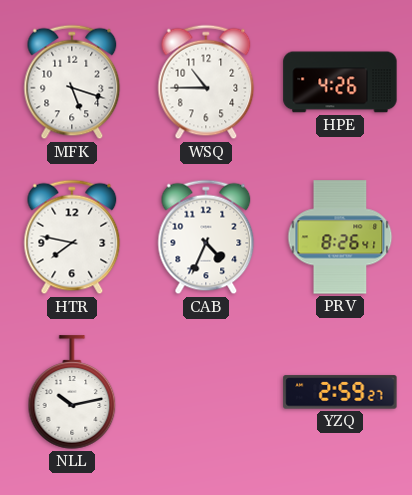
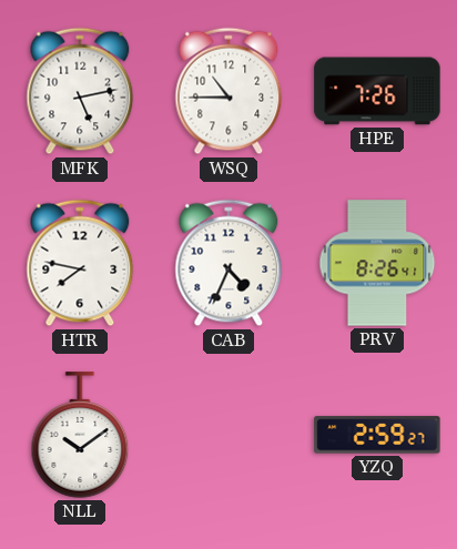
MFK: 5:18 -> 5:13 (80, 91)
HPE: 4:26 -> 7:26 (377, 91)
NLL: 10:13 -> 10:09 (80, 435)
